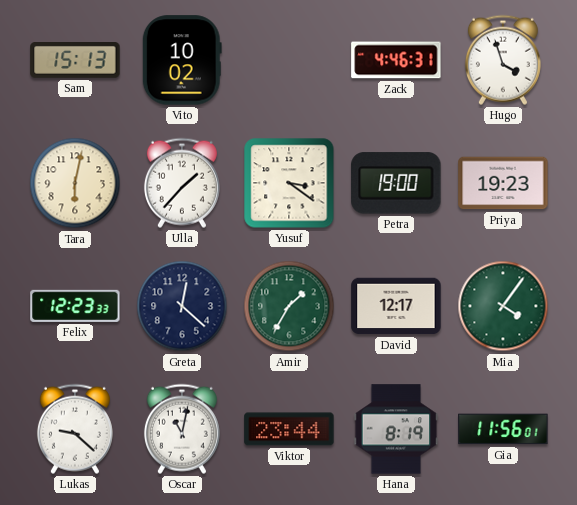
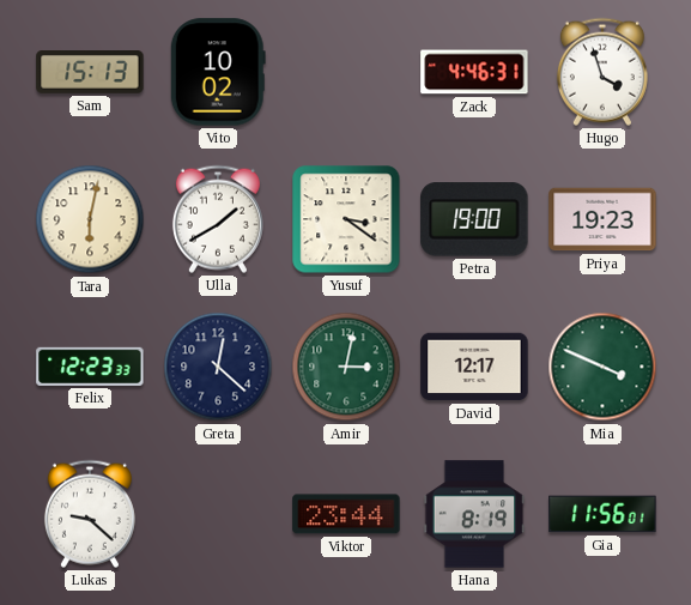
Ulla: 1:37 -> 1:40 (218, 219)
Amir: 1:35 -> 3:02 (346, 367)
Mia: 4:06 -> 3:49 (602, 367)
Oscar: 11:02 -> none (182, 429)
